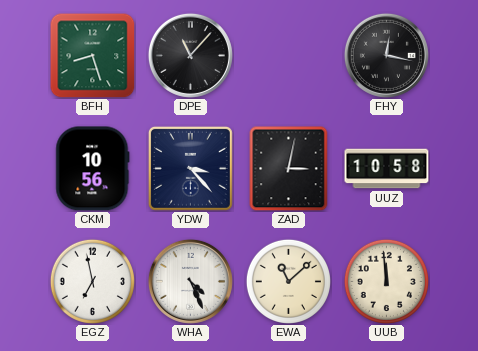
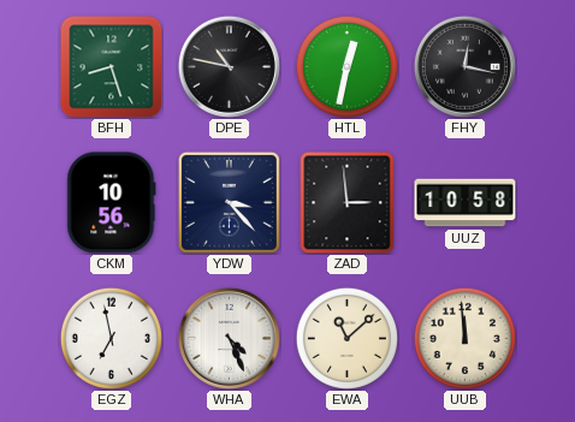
DPE: 11:07 -> 10:47 (229, 66)
HTL: none -> 12:32 (346, 66)
ZAD: 3:02 -> 2:59 (348, 202)
